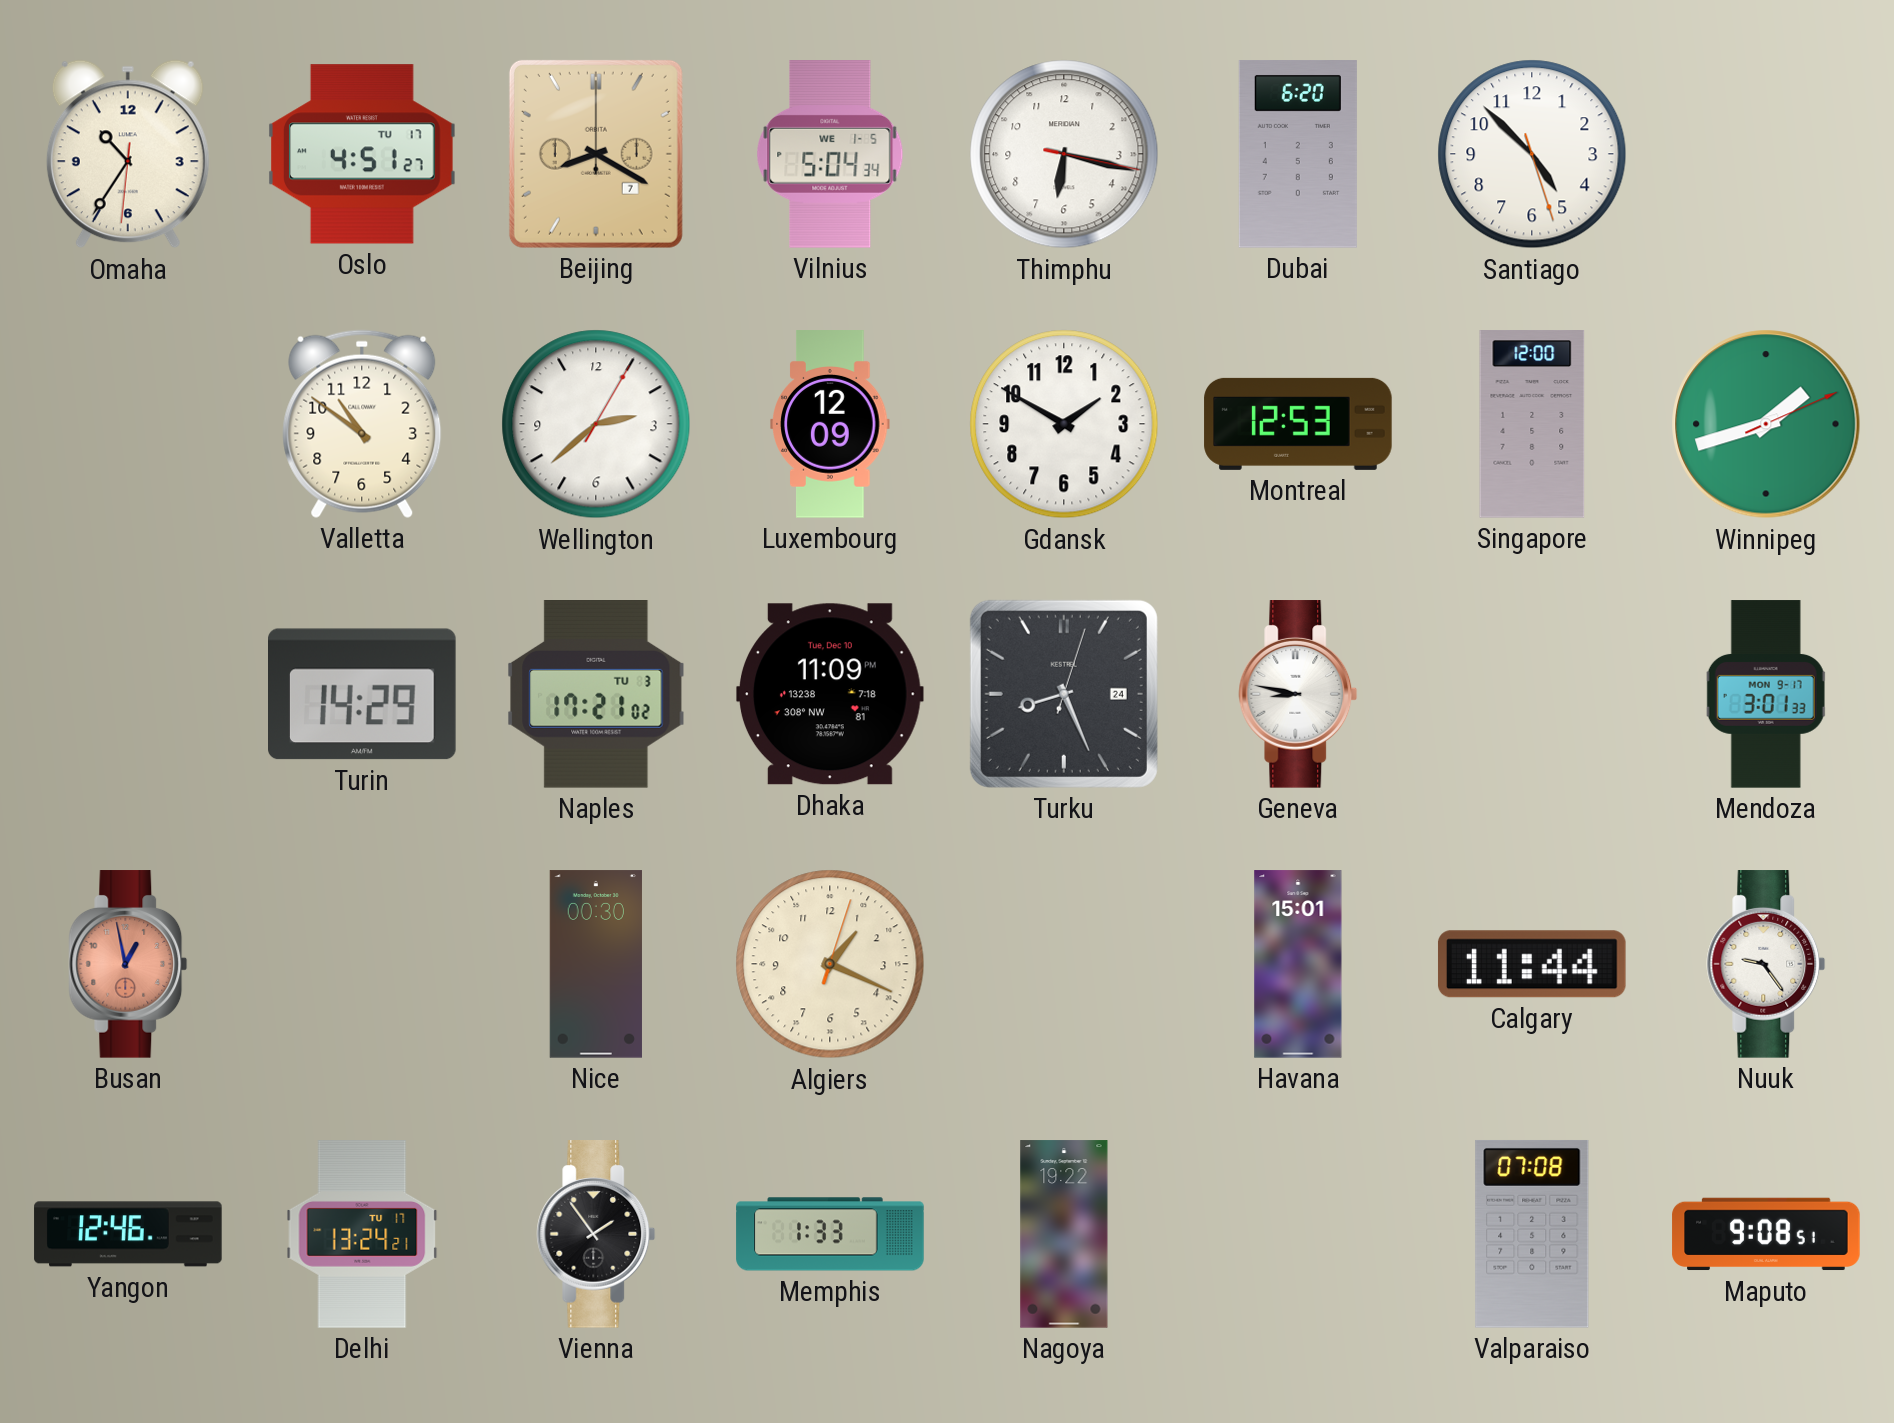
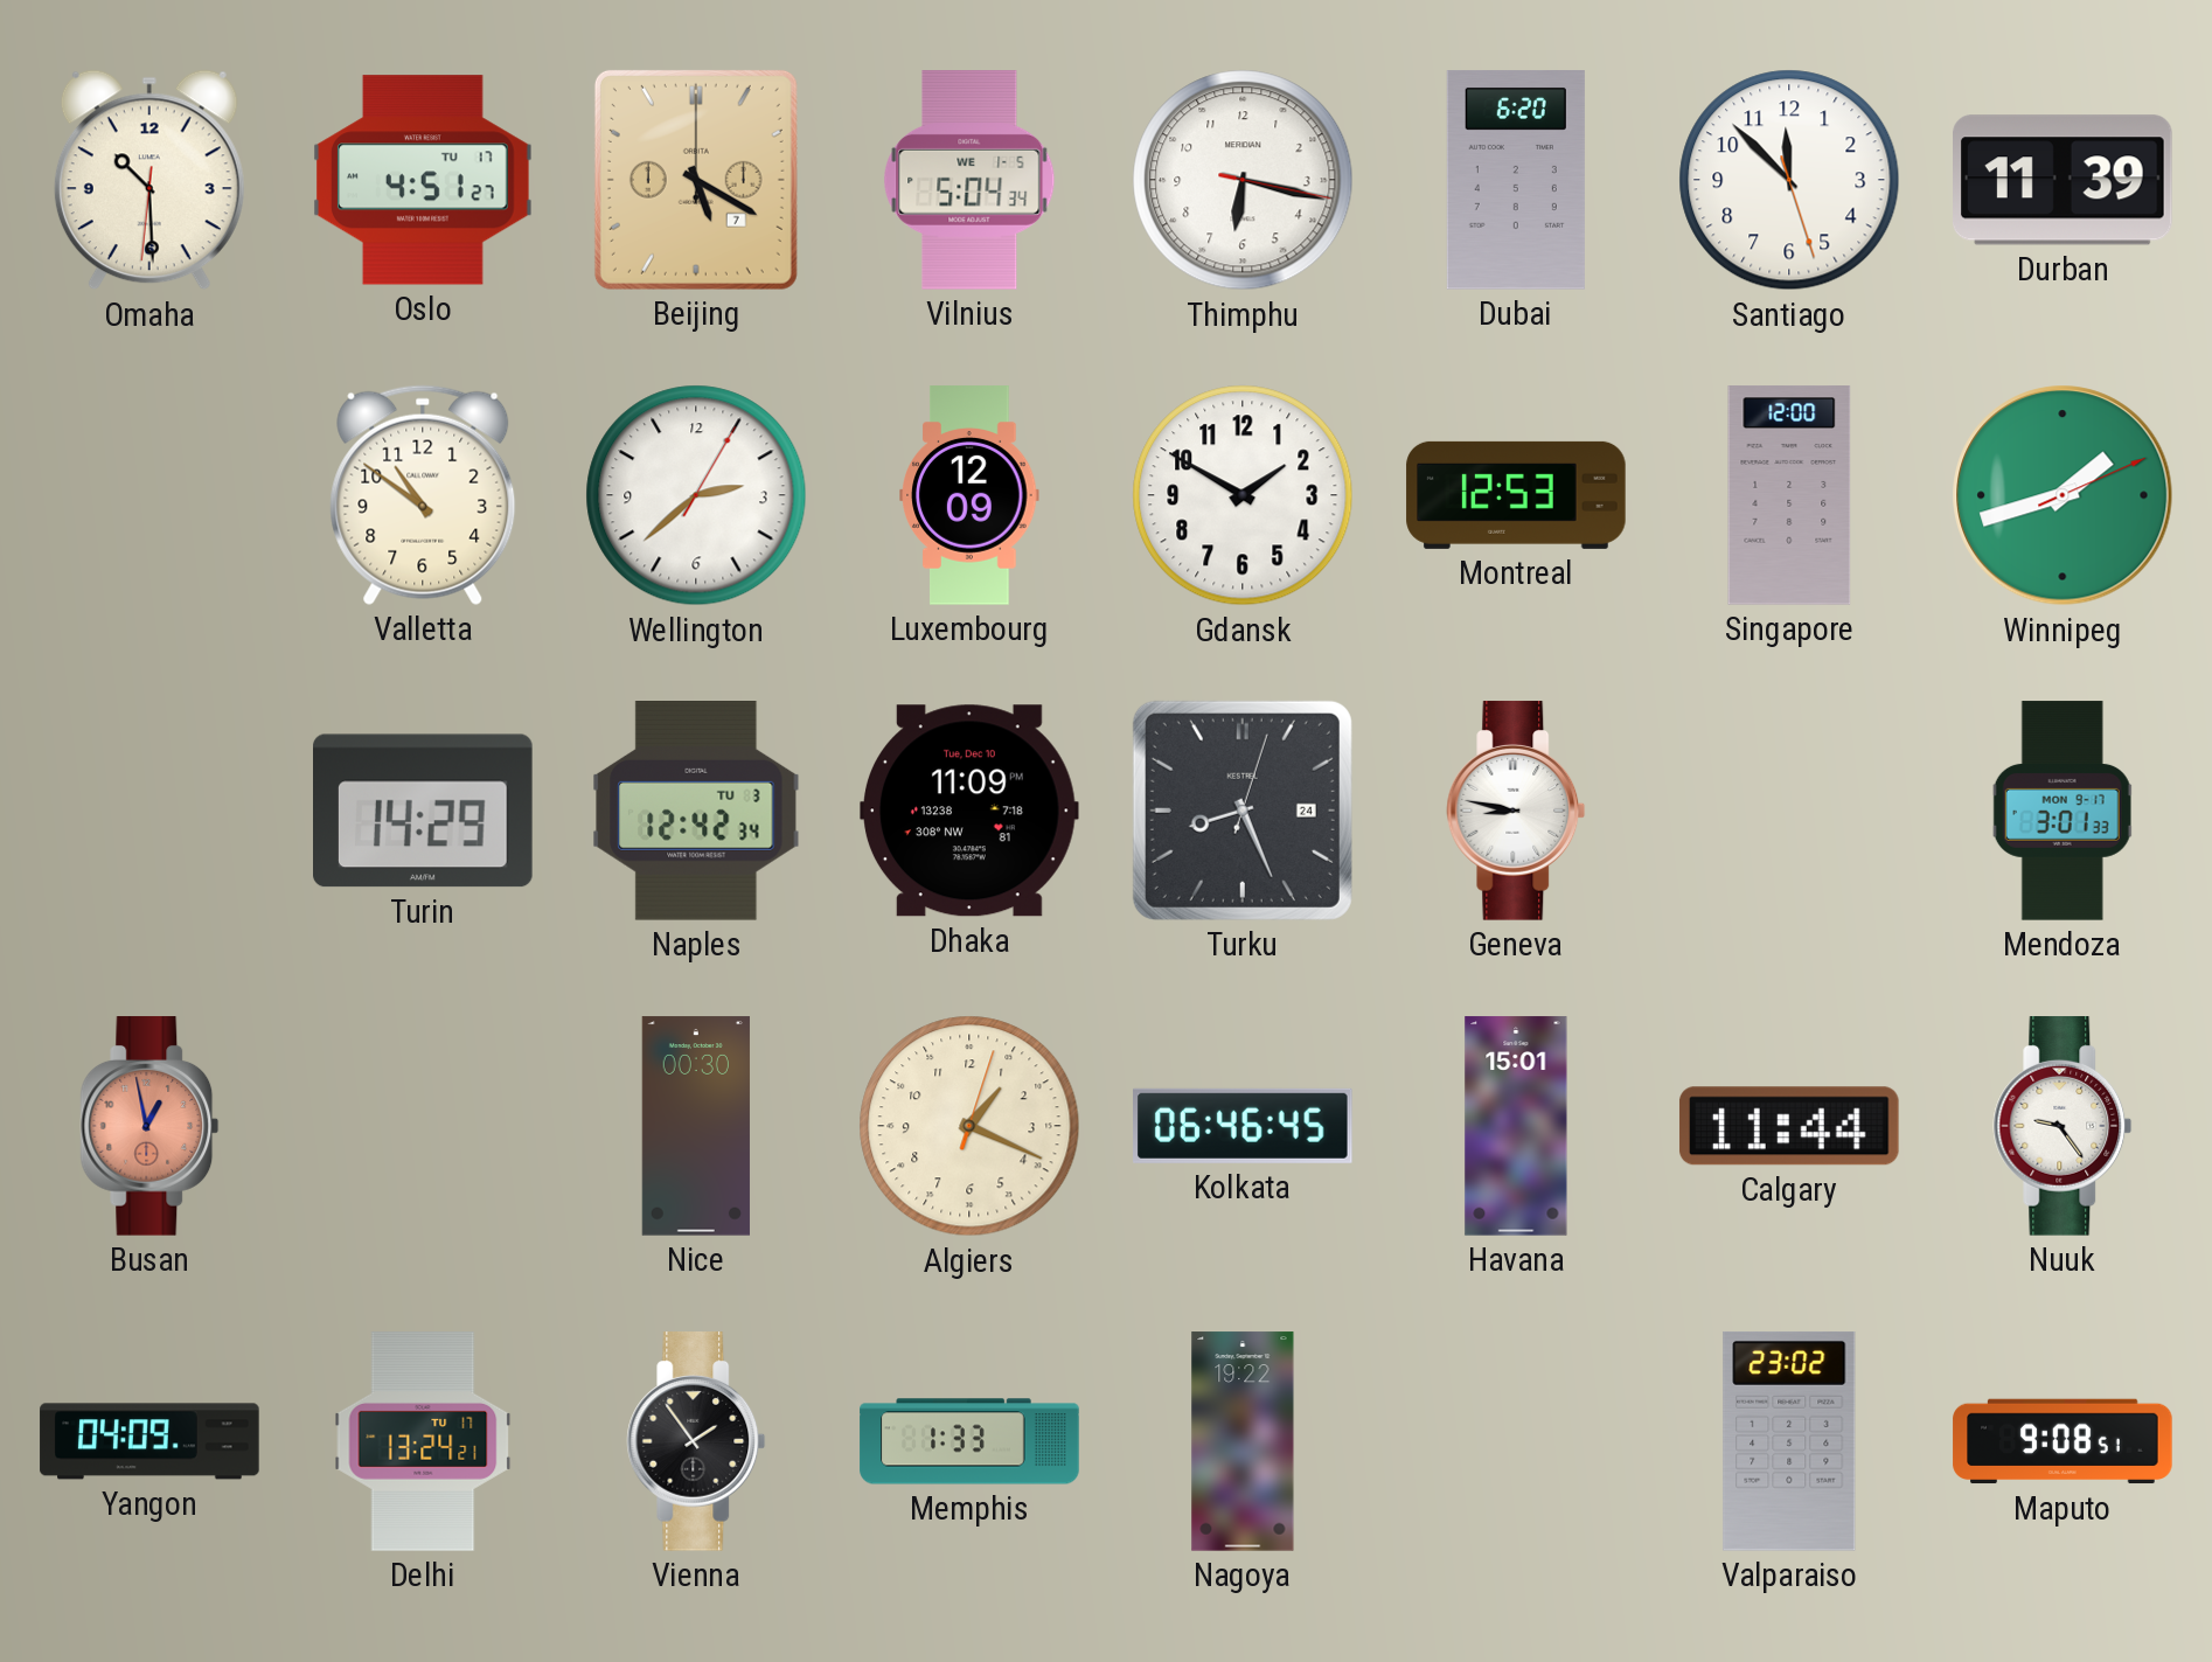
Omaha: 10:35 -> 10:29 (149, 180)
Beijing: 8:20 -> 5:20 (696, 180)
Santiago: 4:52 -> 11:52 (1789, 180)
Durban: none -> 11:39 (2064, 180)
Naples: 17:21 -> 12:42 (696, 812)
Kolkata: none -> 06:46 (1243, 1126)
Yangon: 12:46 -> 04:09 (149, 1441)
Valparaiso: 07:08 -> 23:02 (1789, 1441)
